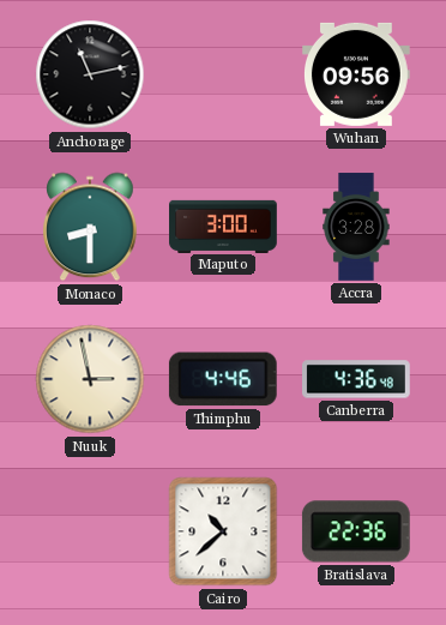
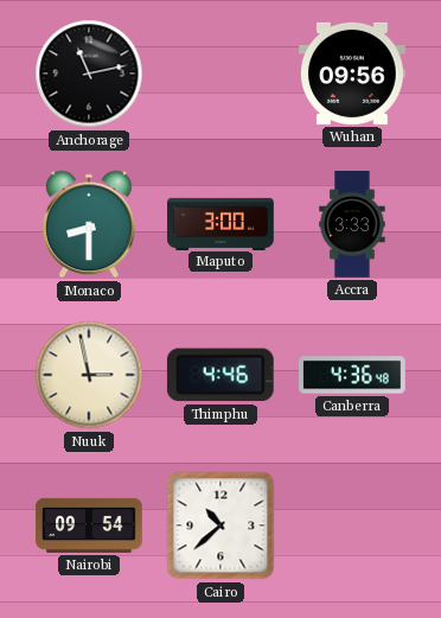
Accra: 3:28 -> 3:33 (352, 224)
Nairobi: none -> 09:54 (89, 525)
Bratislava: 22:36 -> none (356, 531)
